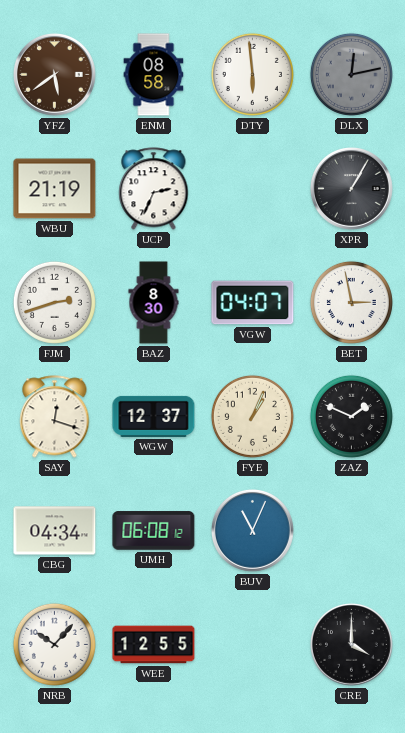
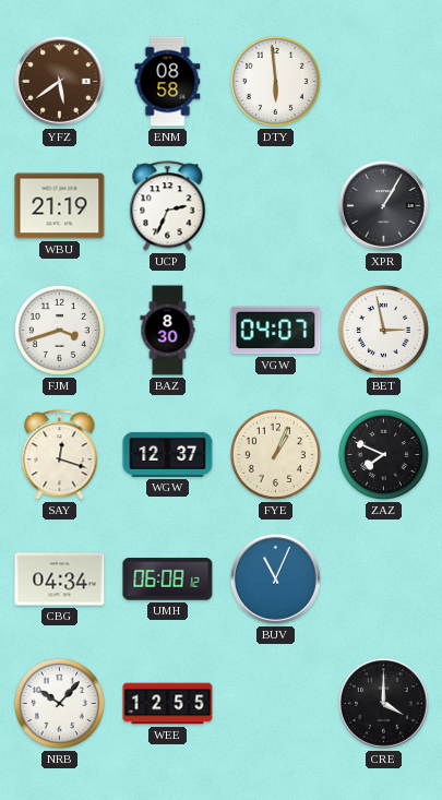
DLX: 12:13 -> none (351, 74)
FJM: 2:42 -> 3:42 (59, 330)
ZAZ: 1:49 -> 7:49 (383, 454)
